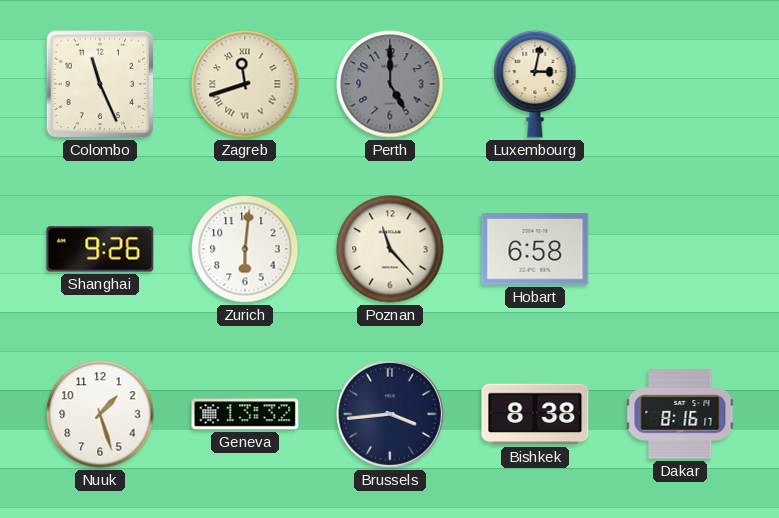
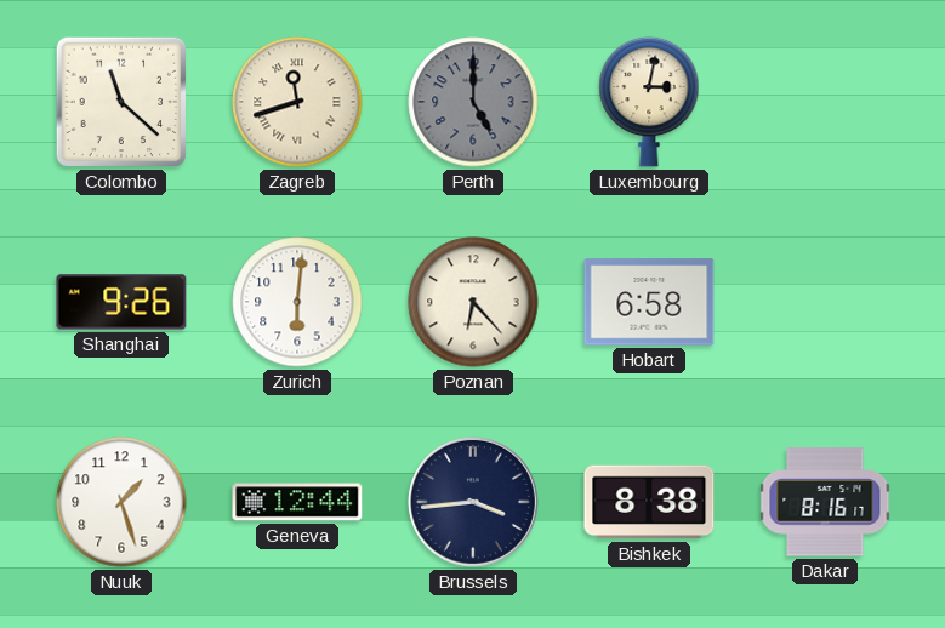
Colombo: 11:26 -> 11:22 (121, 102)
Poznan: 11:23 -> 6:23 (473, 302)
Geneva: 13:32 -> 12:44 (297, 502)
